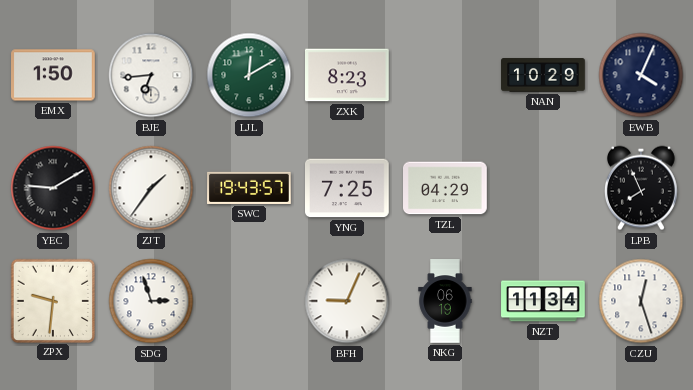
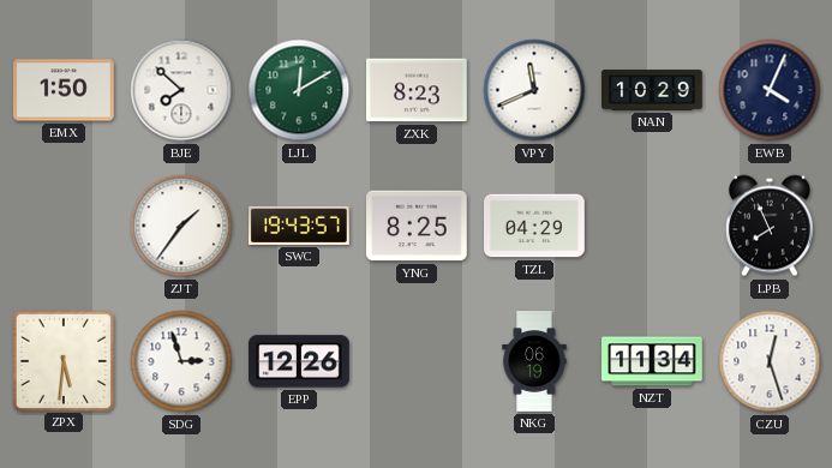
BJE: 6:44 -> 7:52 (181, 90)
VPY: none -> 11:41 (534, 90)
YEC: 9:10 -> none (53, 188)
YNG: 7:25 -> 8:25 (418, 226)
ZPX: 9:31 -> 5:31 (62, 360)
EPP: none -> 12:26 (299, 361)
BFH: 9:04 -> none (347, 301)
